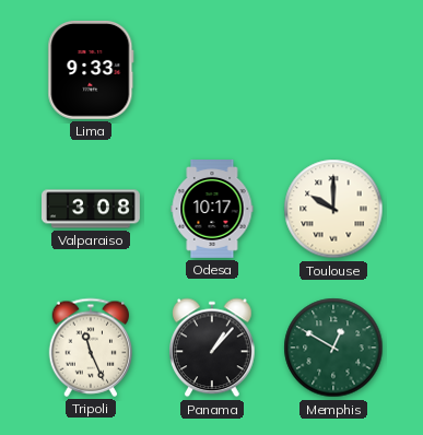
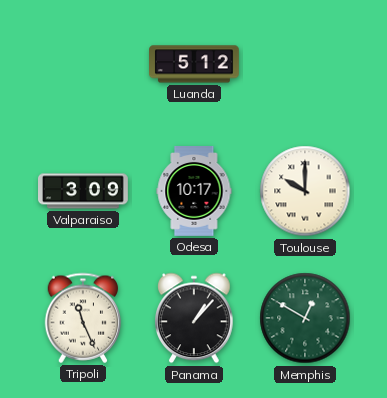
Lima: 9:33 -> none (91, 70)
Luanda: none -> 5:12 (195, 64)
Valparaiso: 3:08 -> 3:09 (83, 191)
